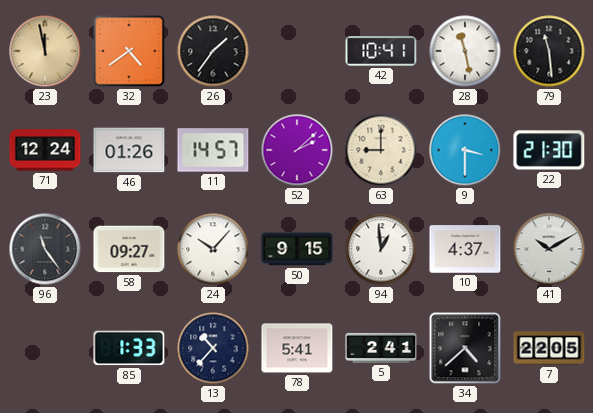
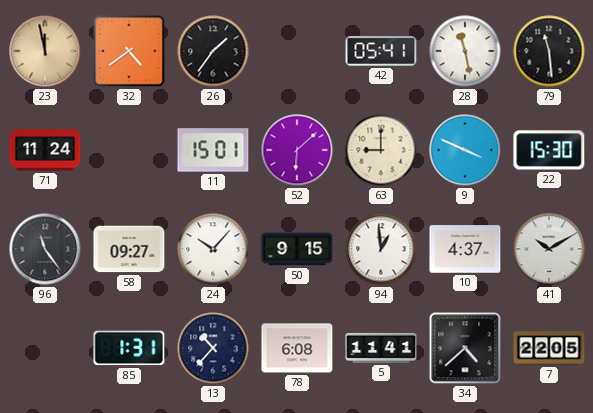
42: 10:41 -> 05:41 (381, 51)
71: 12:24 -> 11:24 (45, 150)
46: 01:26 -> none (129, 150)
11: 14:57 -> 15:01 (213, 150)
52: 2:08 -> 6:08 (297, 150)
9: 3:30 -> 3:49 (465, 150)
22: 21:30 -> 15:30 (549, 150)
85: 1:33 -> 1:31 (129, 348)
78: 5:41 -> 6:08 (297, 348)
5: 2:41 -> 11:41 (381, 348)
